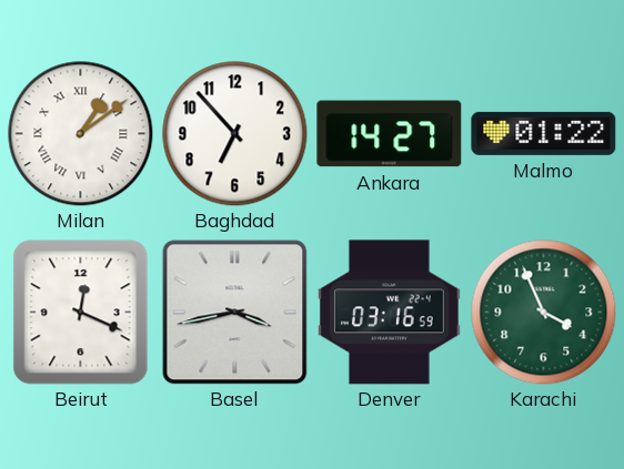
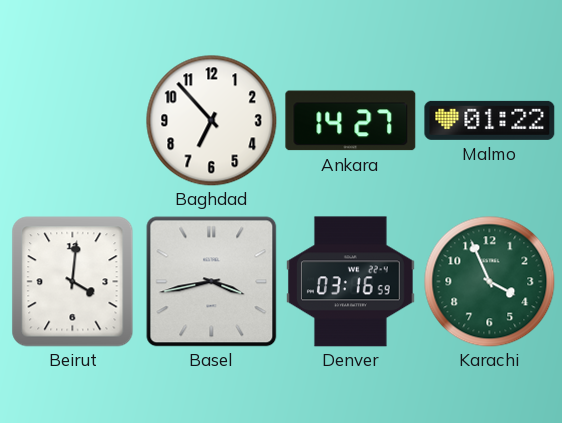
Milan: 1:09 -> none (81, 134)
Beirut: 12:19 -> 4:01 (73, 282)
